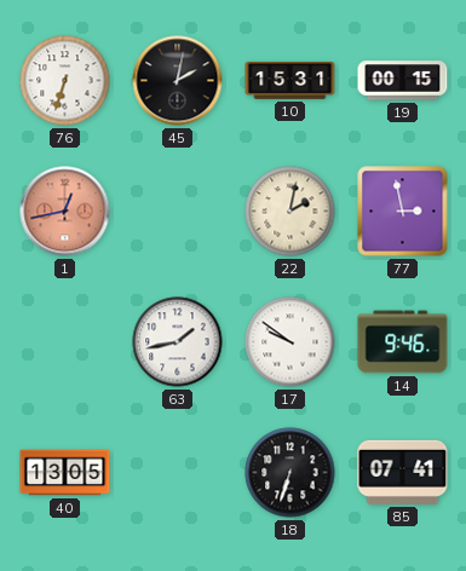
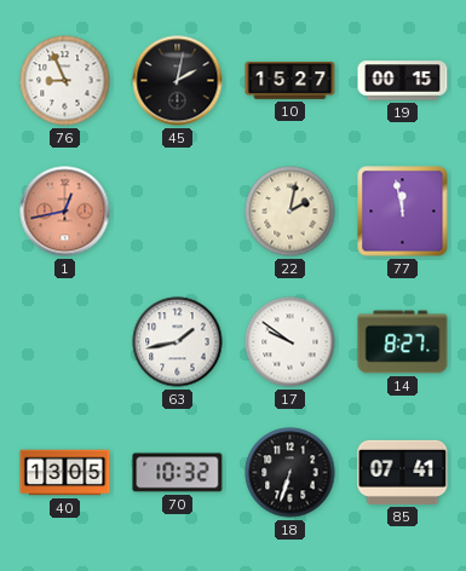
76: 6:33 -> 8:56 (65, 81)
10: 15:31 -> 15:27 (290, 81)
77: 2:58 -> 11:58 (403, 212)
14: 9:46 -> 8:27 (403, 342)
70: none -> 10:32 (178, 473)
